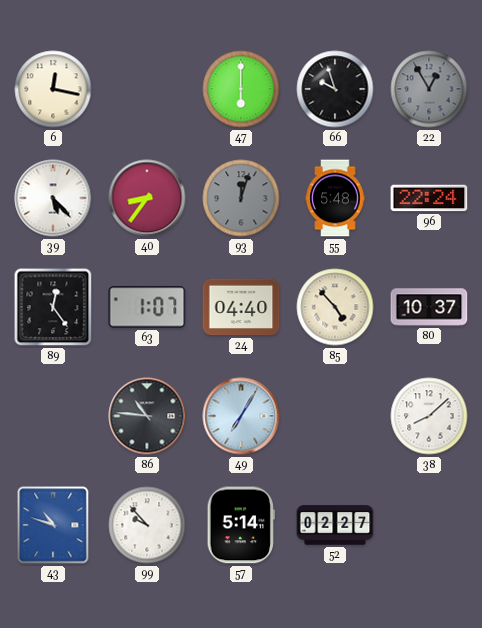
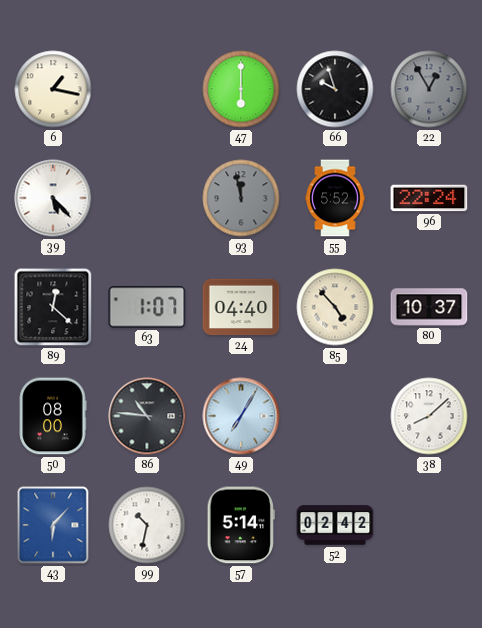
6: 12:17 -> 1:17 (53, 89)
40: 8:36 -> none (147, 198)
93: 12:03 -> 11:58 (241, 198)
55: 5:48 -> 5:52 (335, 198)
89: 12:24 -> 12:22 (53, 307)
50: none -> 08:00 (53, 416)
43: 10:48 -> 6:07 (53, 525)
99: 9:53 -> 10:32 (147, 525)
52: 02:27 -> 02:42 (335, 525)
